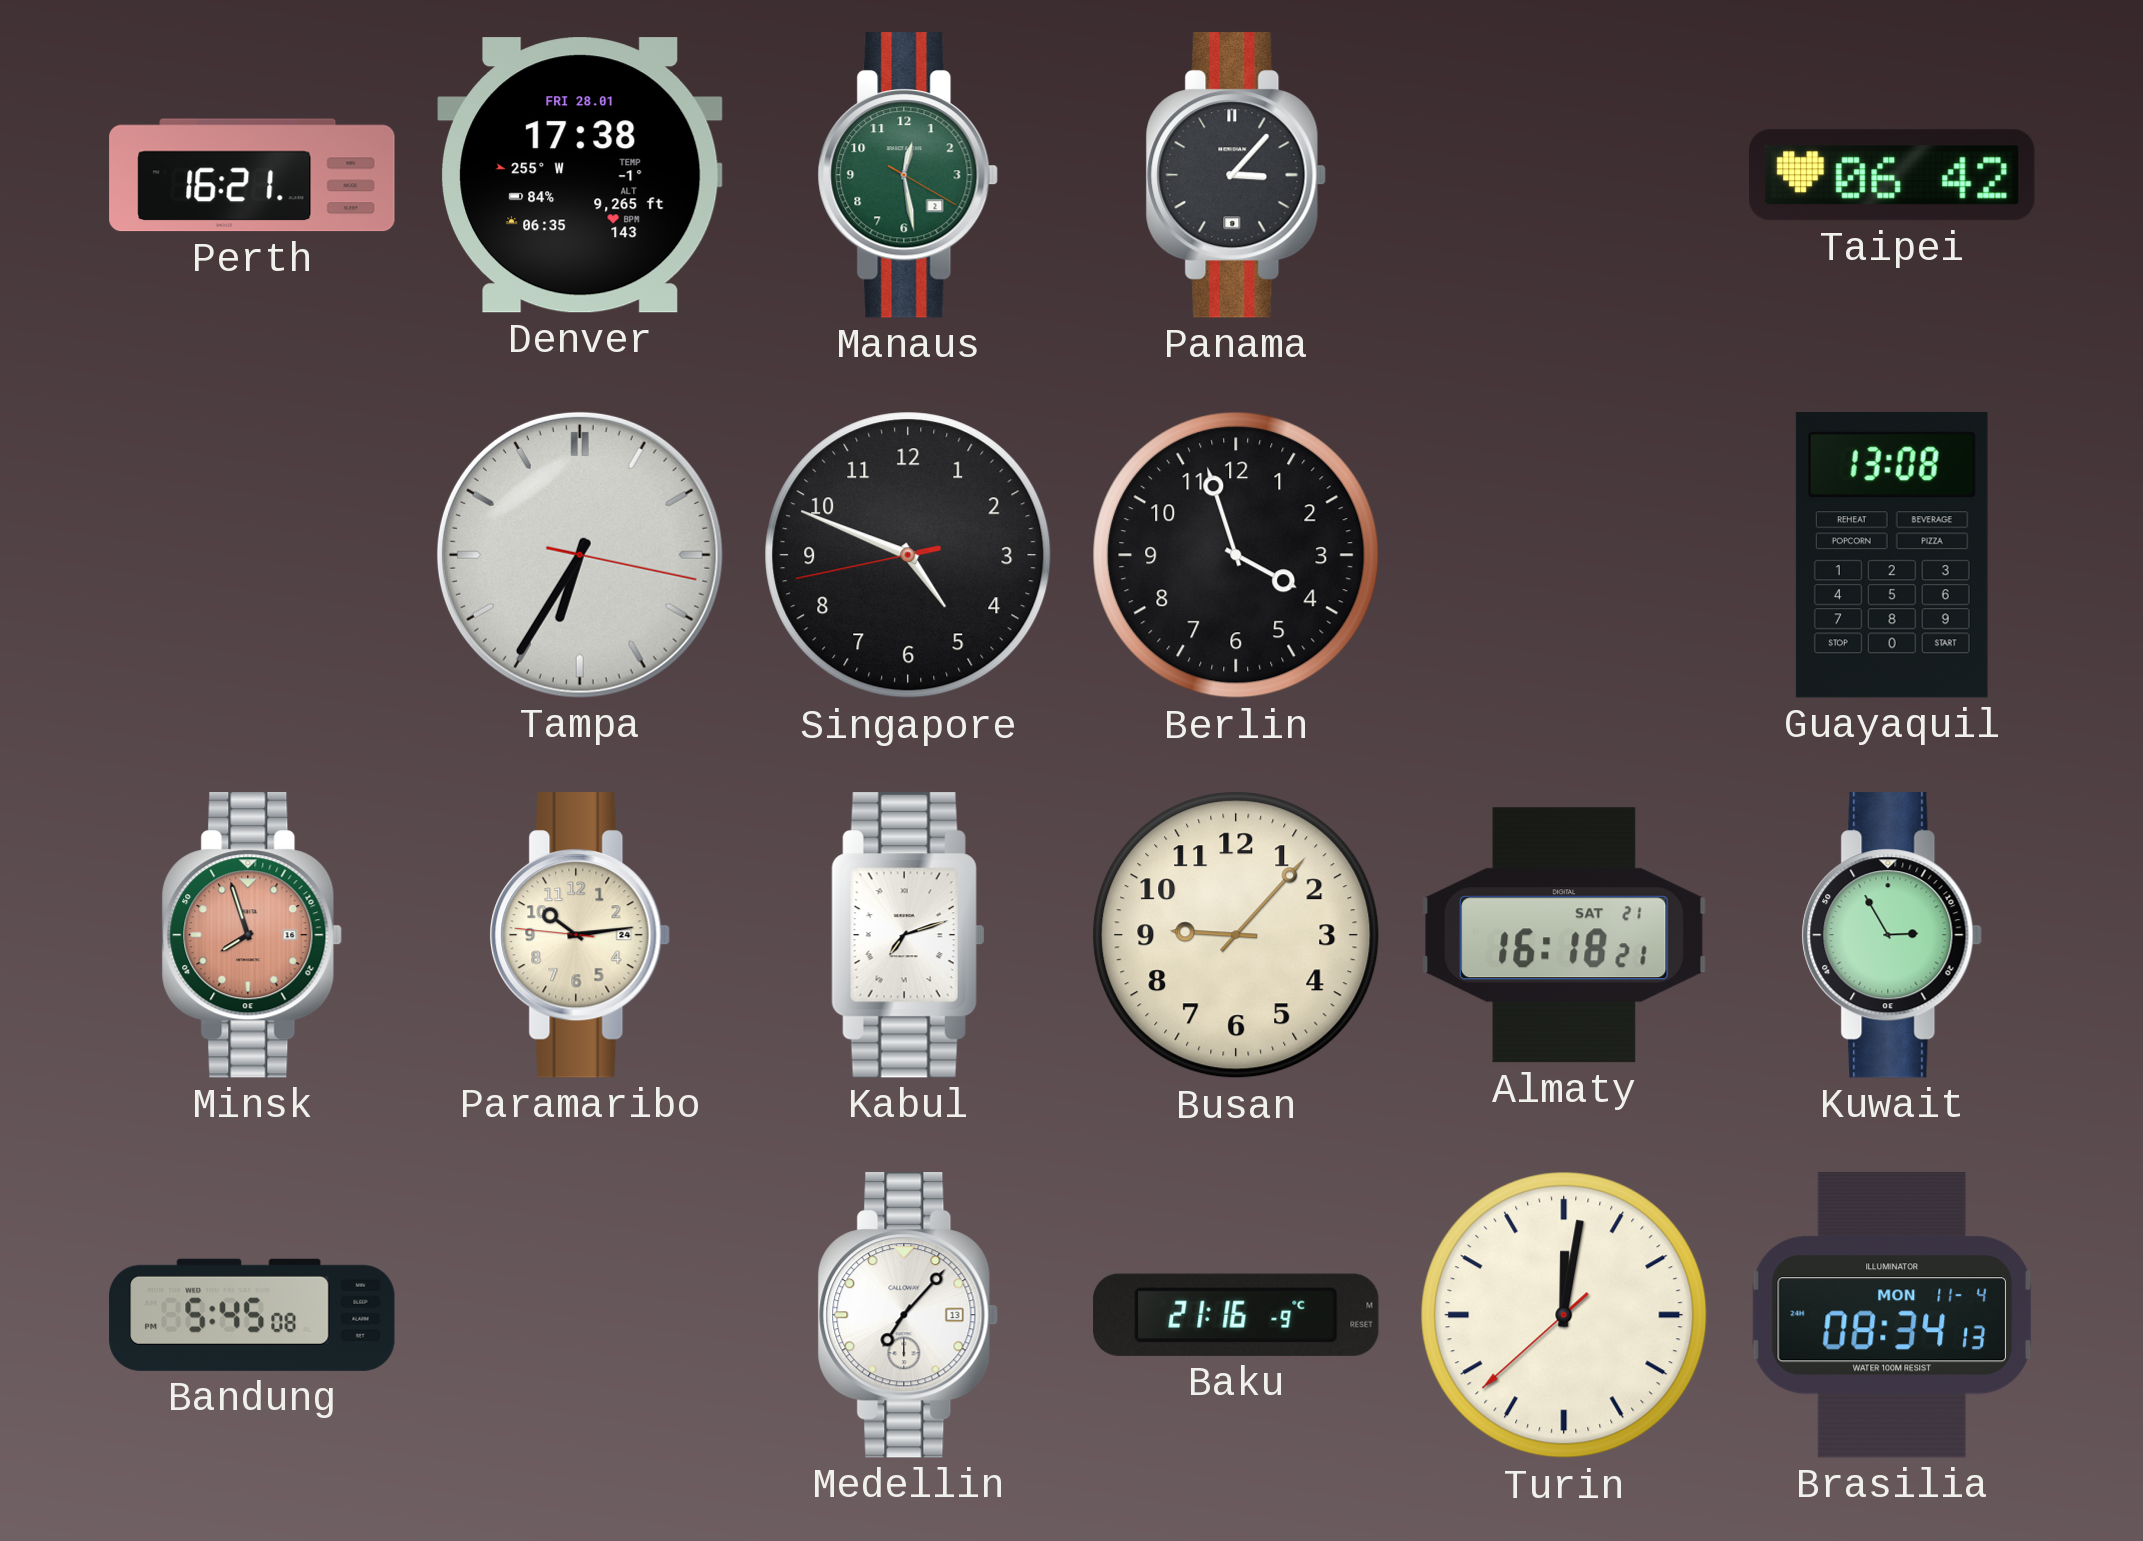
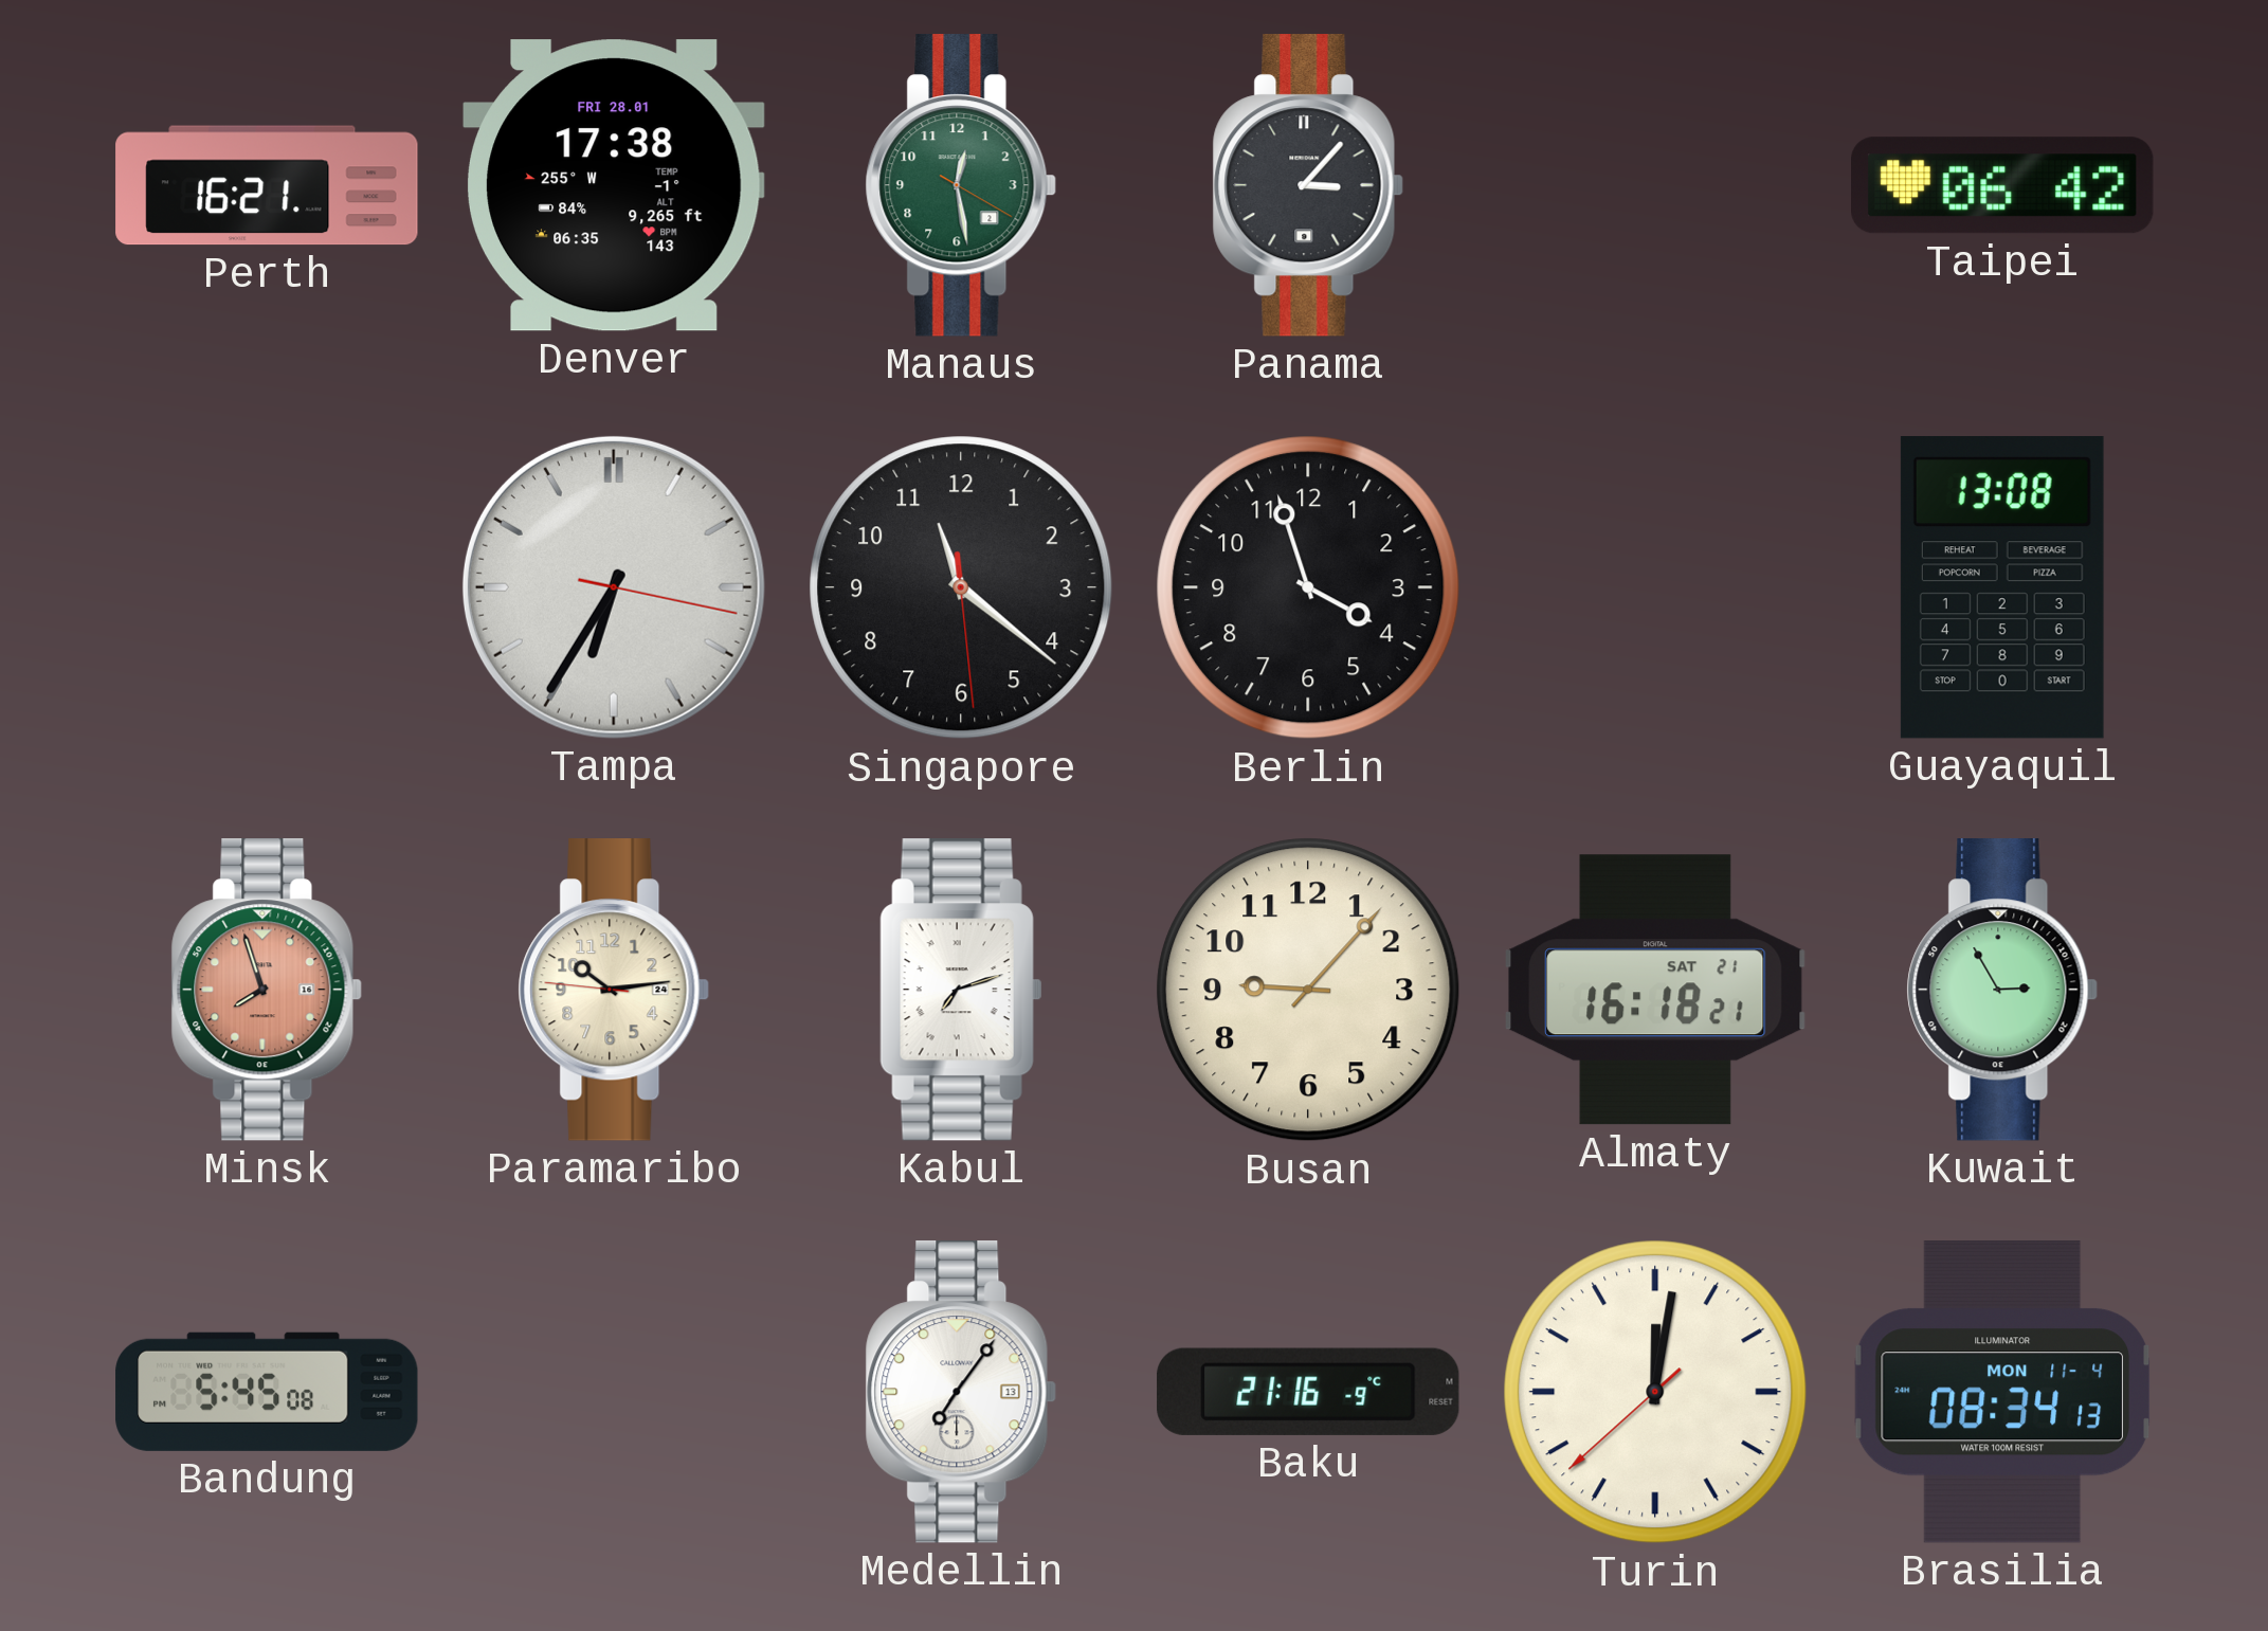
Singapore: 4:48 -> 11:21 (961, 587)
Medellin: 7:07 -> 7:06 (961, 1392)
